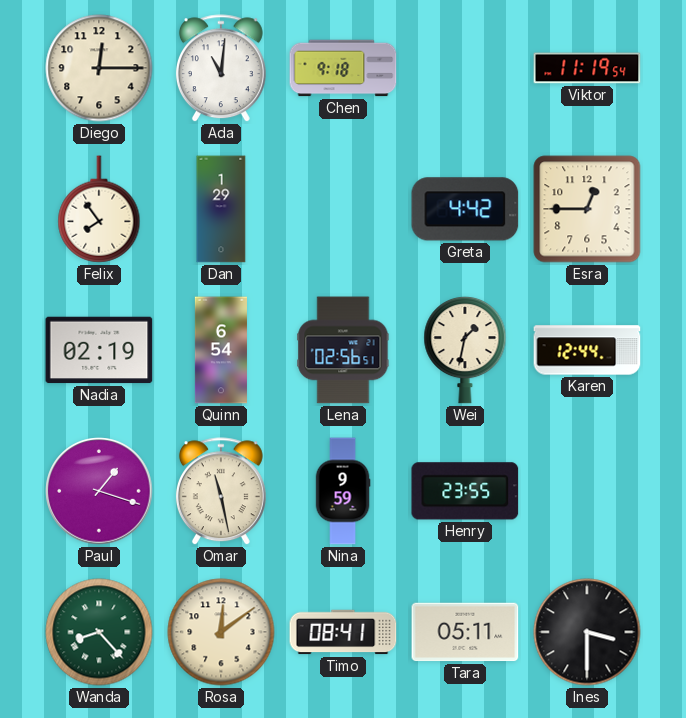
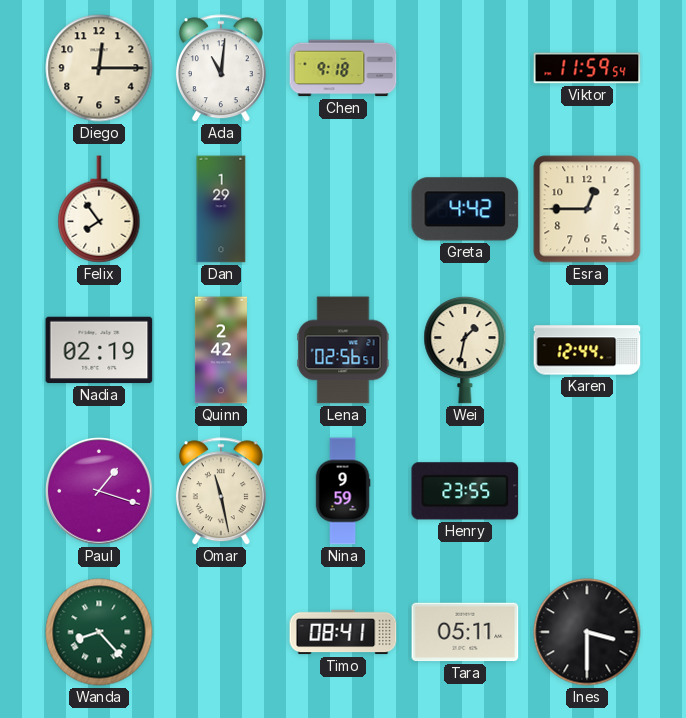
Viktor: 11:19 -> 11:59 (587, 68)
Quinn: 6:54 -> 2:42 (221, 350)
Rosa: 12:09 -> none (221, 632)
